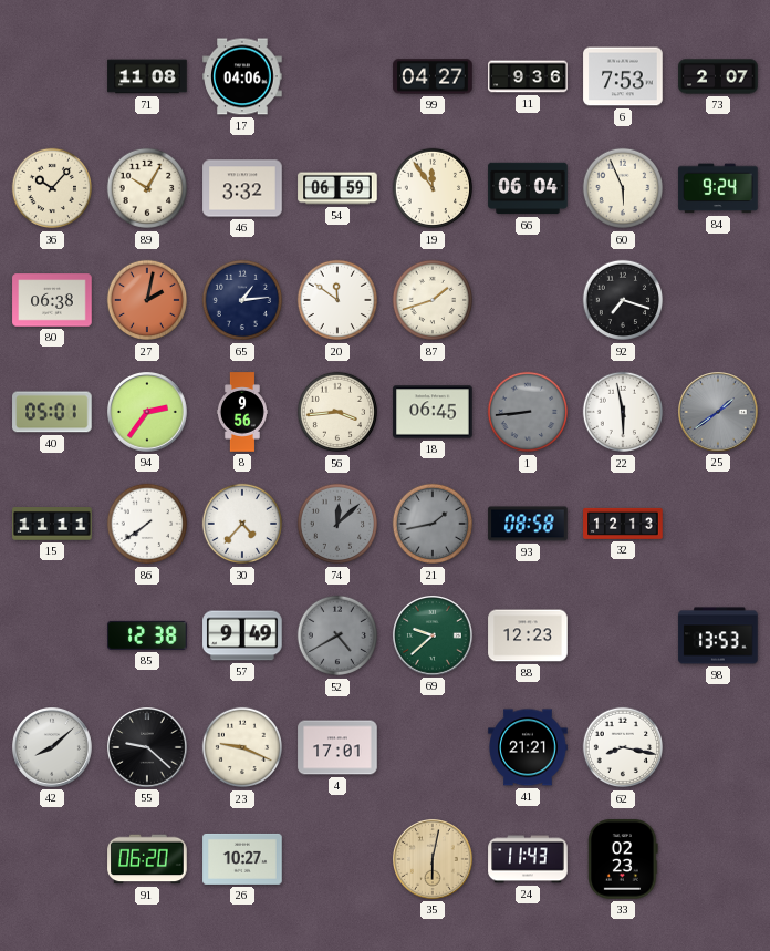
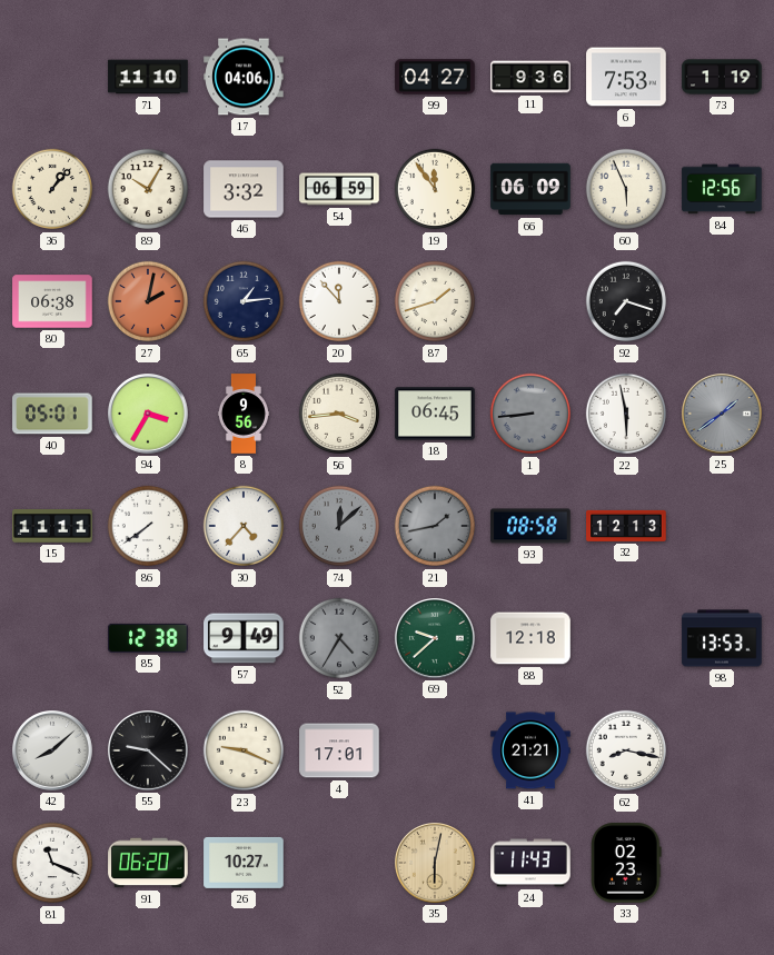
71: 11:08 -> 11:10 (148, 77)
73: 2:07 -> 1:19 (722, 77)
36: 10:07 -> 1:07 (52, 189)
66: 06:04 -> 06:09 (530, 189)
84: 9:24 -> 12:56 (722, 189)
20: 11:51 -> 11:53 (339, 301)
94: 2:36 -> 3:35 (148, 414)
52: 4:40 -> 4:35 (339, 638)
88: 12:23 -> 12:18 (530, 638)
81: none -> 11:19 (52, 863)
